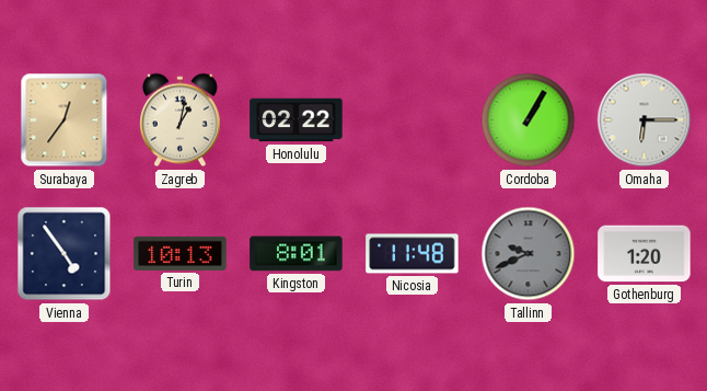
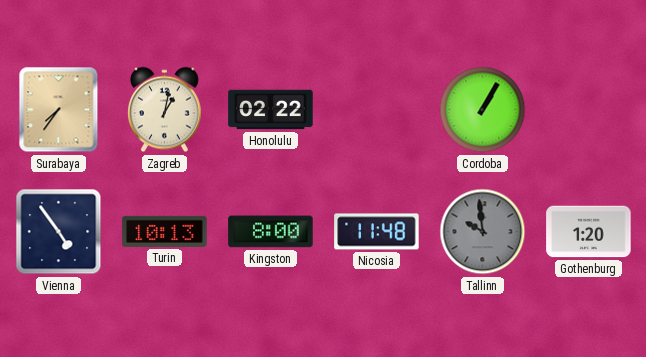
Surabaya: 12:36 -> 7:36 (59, 110)
Omaha: 6:15 -> none (645, 120)
Kingston: 8:01 -> 8:00 (271, 232)
Tallinn: 9:41 -> 9:59 (483, 232)
